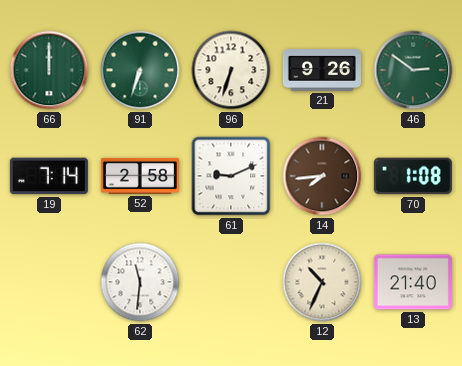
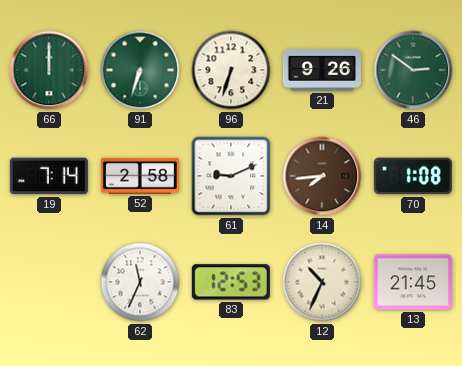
62: 11:31 -> 11:34 (140, 282)
83: none -> 12:53 (231, 282)
13: 21:40 -> 21:45 (413, 282)
